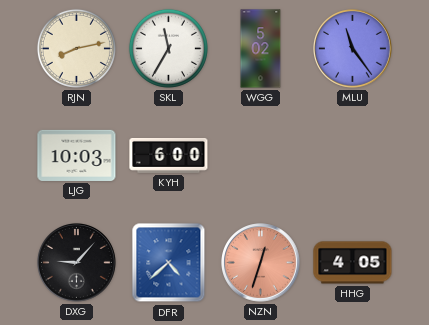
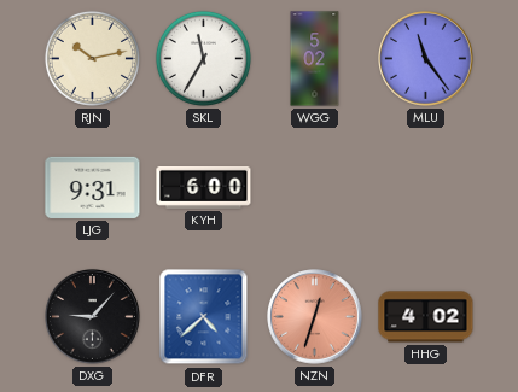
RJN: 8:13 -> 10:13 (92, 58)
LJG: 10:03 -> 9:31 (93, 187)
HHG: 4:05 -> 4:02 (426, 317)
